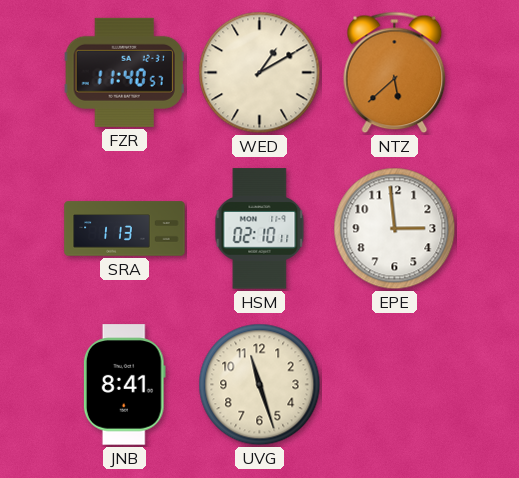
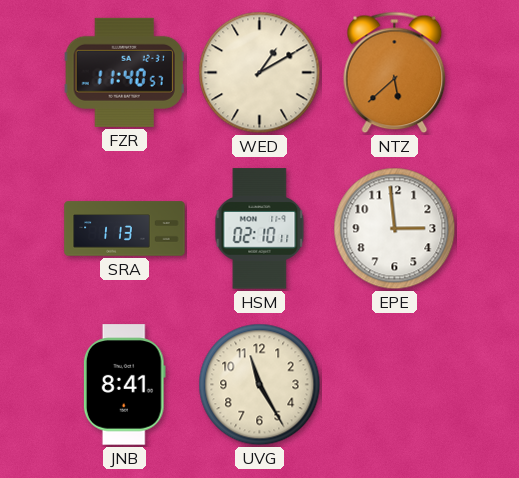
UVG: 11:27 -> 11:25 (260, 385)
